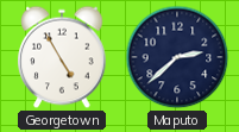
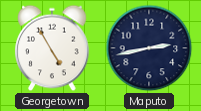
Maputo: 2:38 -> 2:43 (149, 48)
